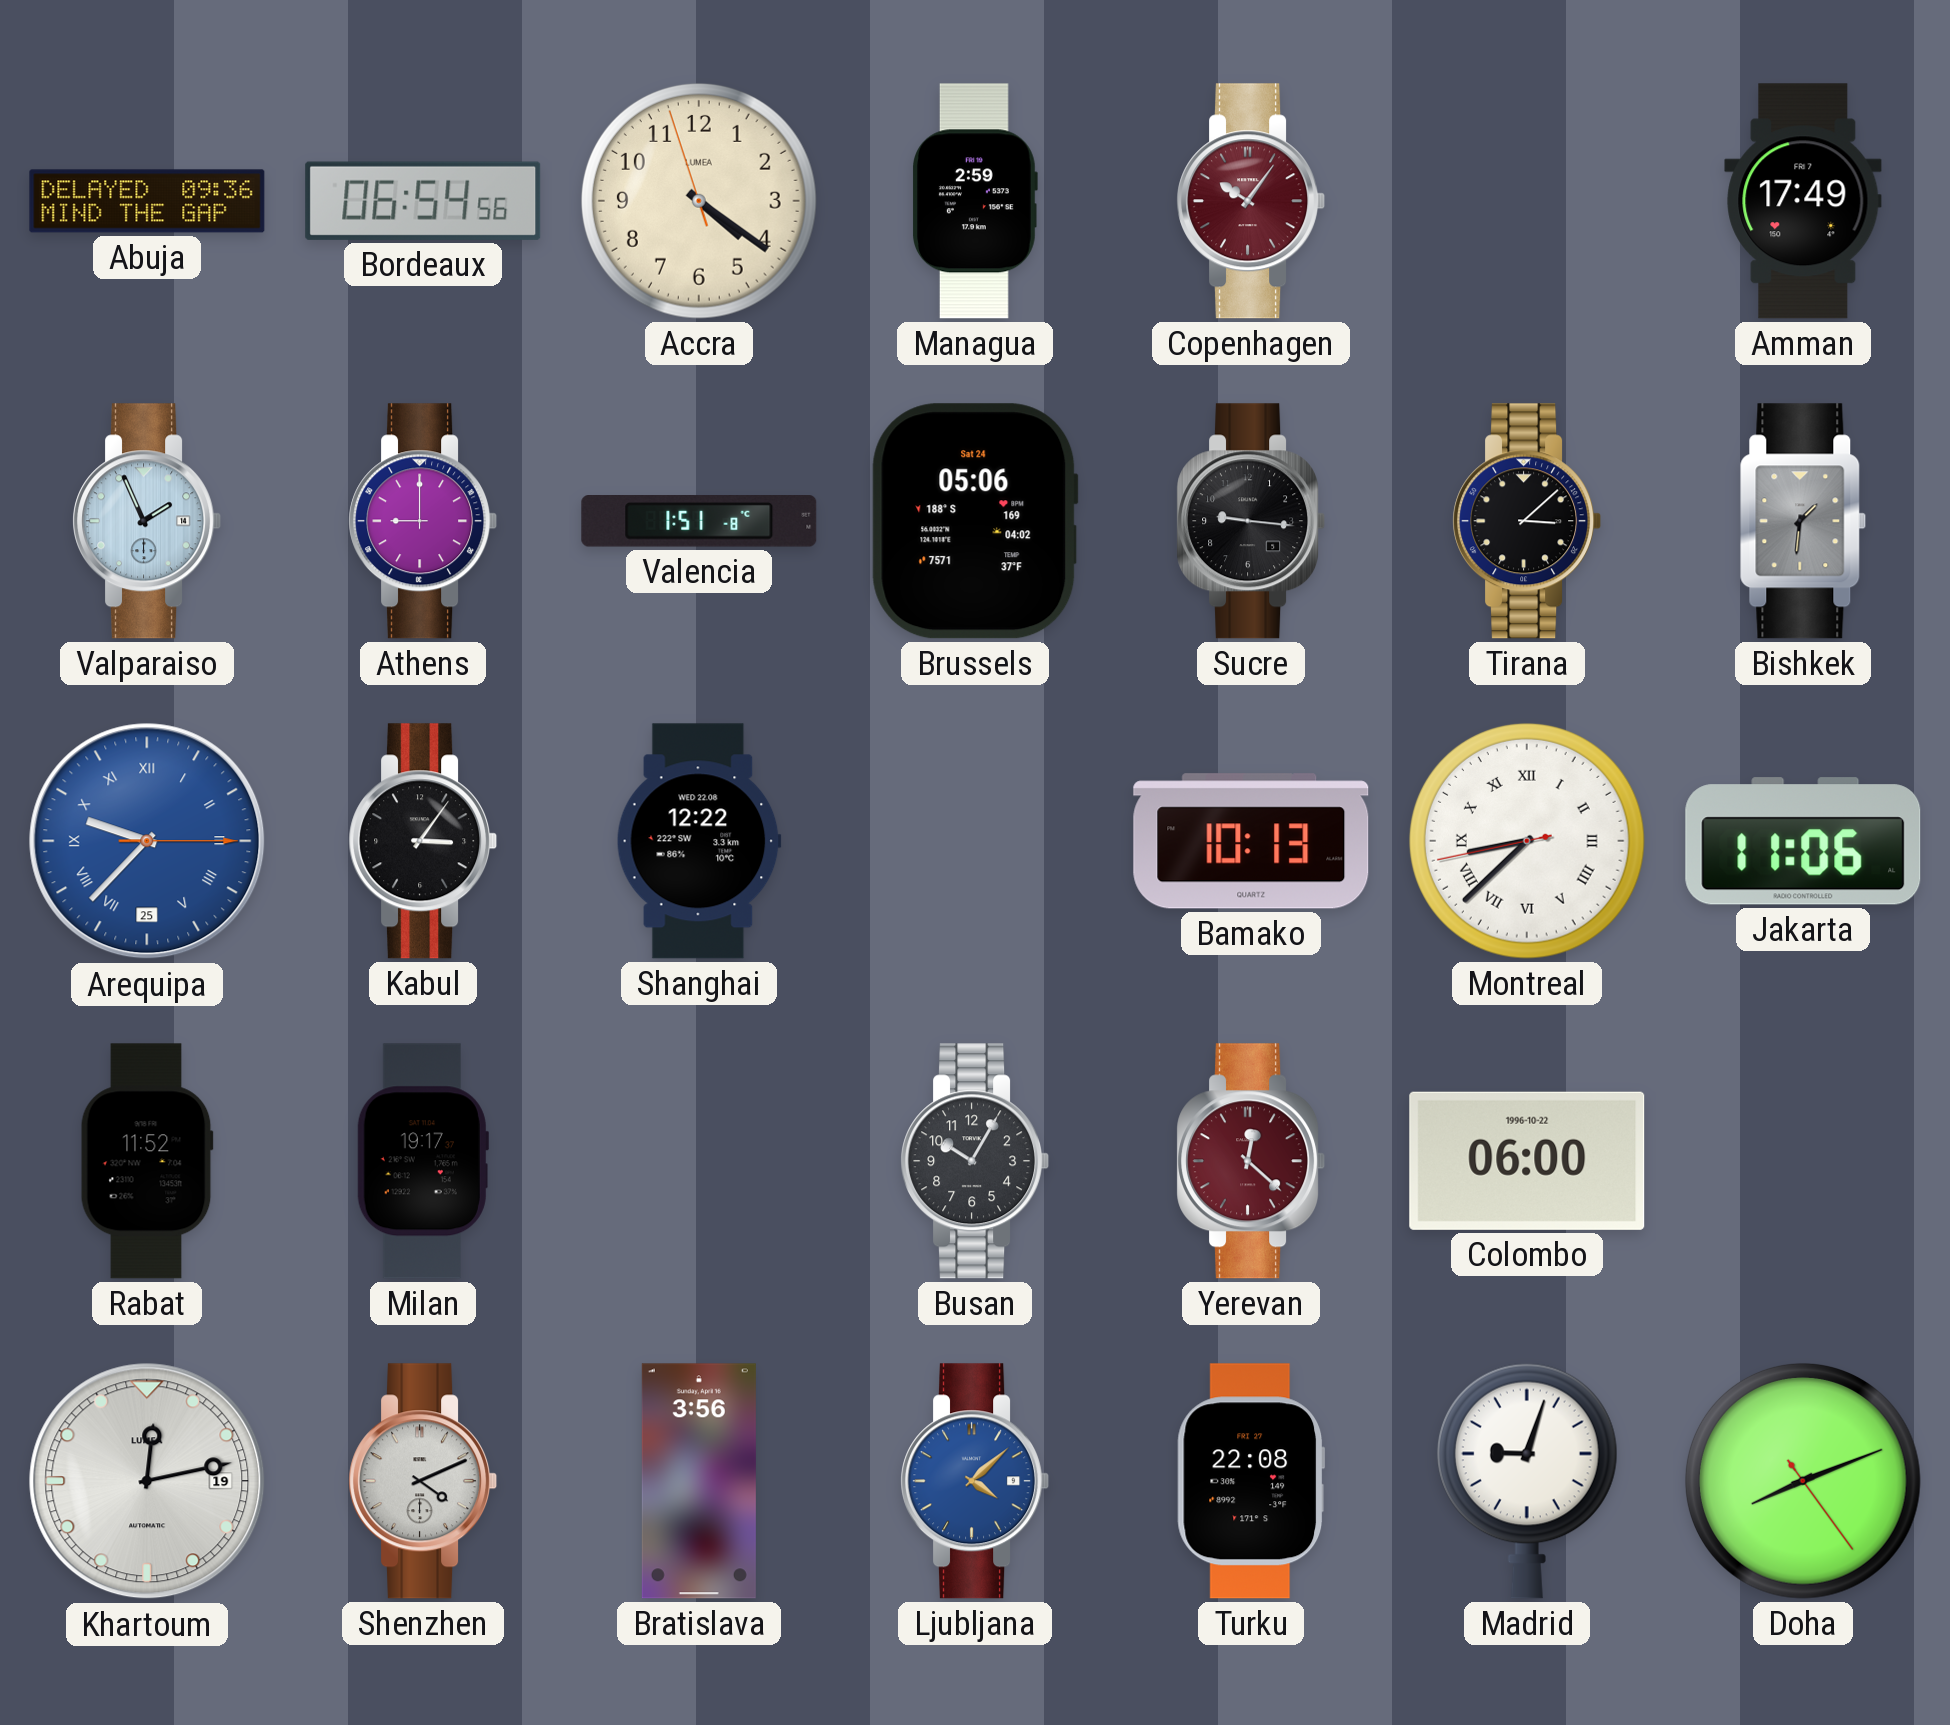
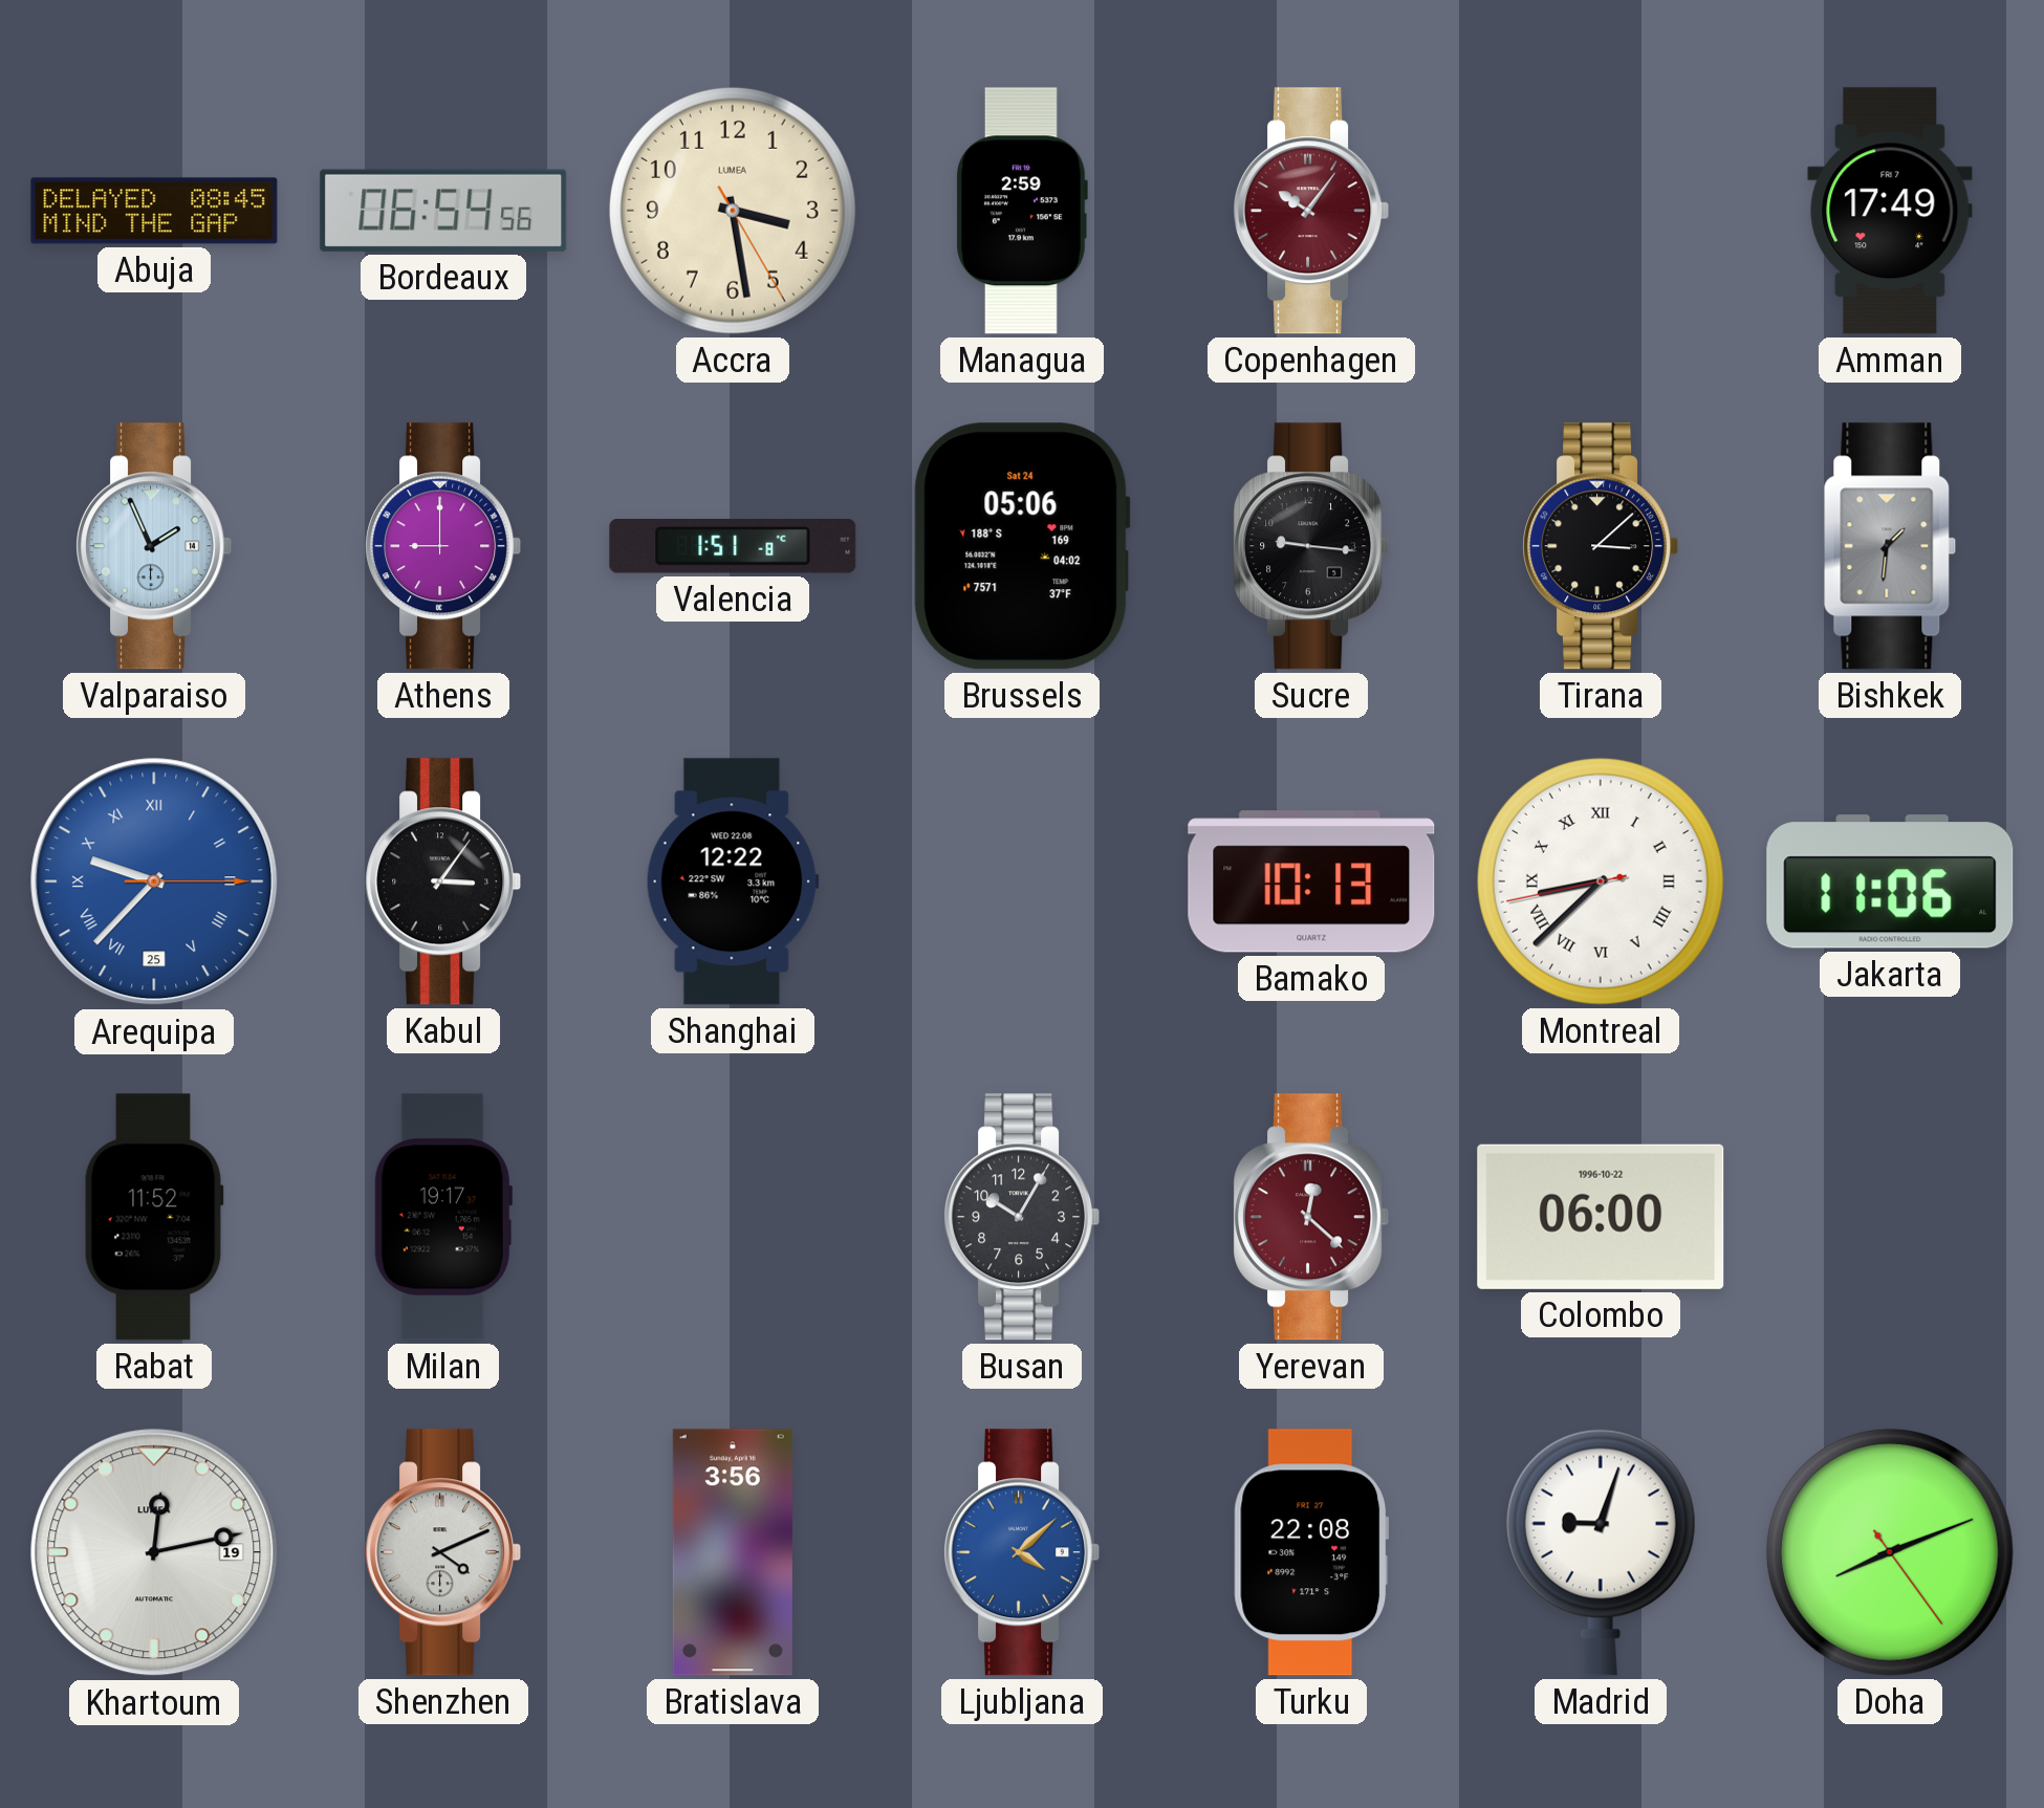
Abuja: 09:36 -> 08:45 (154, 211)
Accra: 4:20 -> 3:28 (733, 211)
